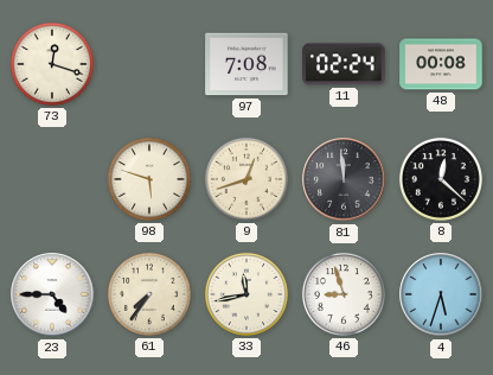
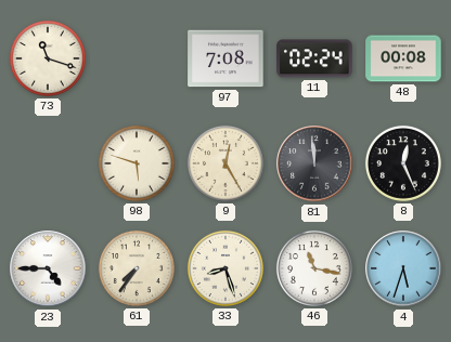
73: 12:18 -> 11:18 (48, 58)
9: 12:42 -> 12:25 (225, 163)
8: 12:22 -> 12:26 (403, 163)
33: 11:43 -> 8:27 (225, 268)
46: 8:57 -> 11:17 (314, 268)
